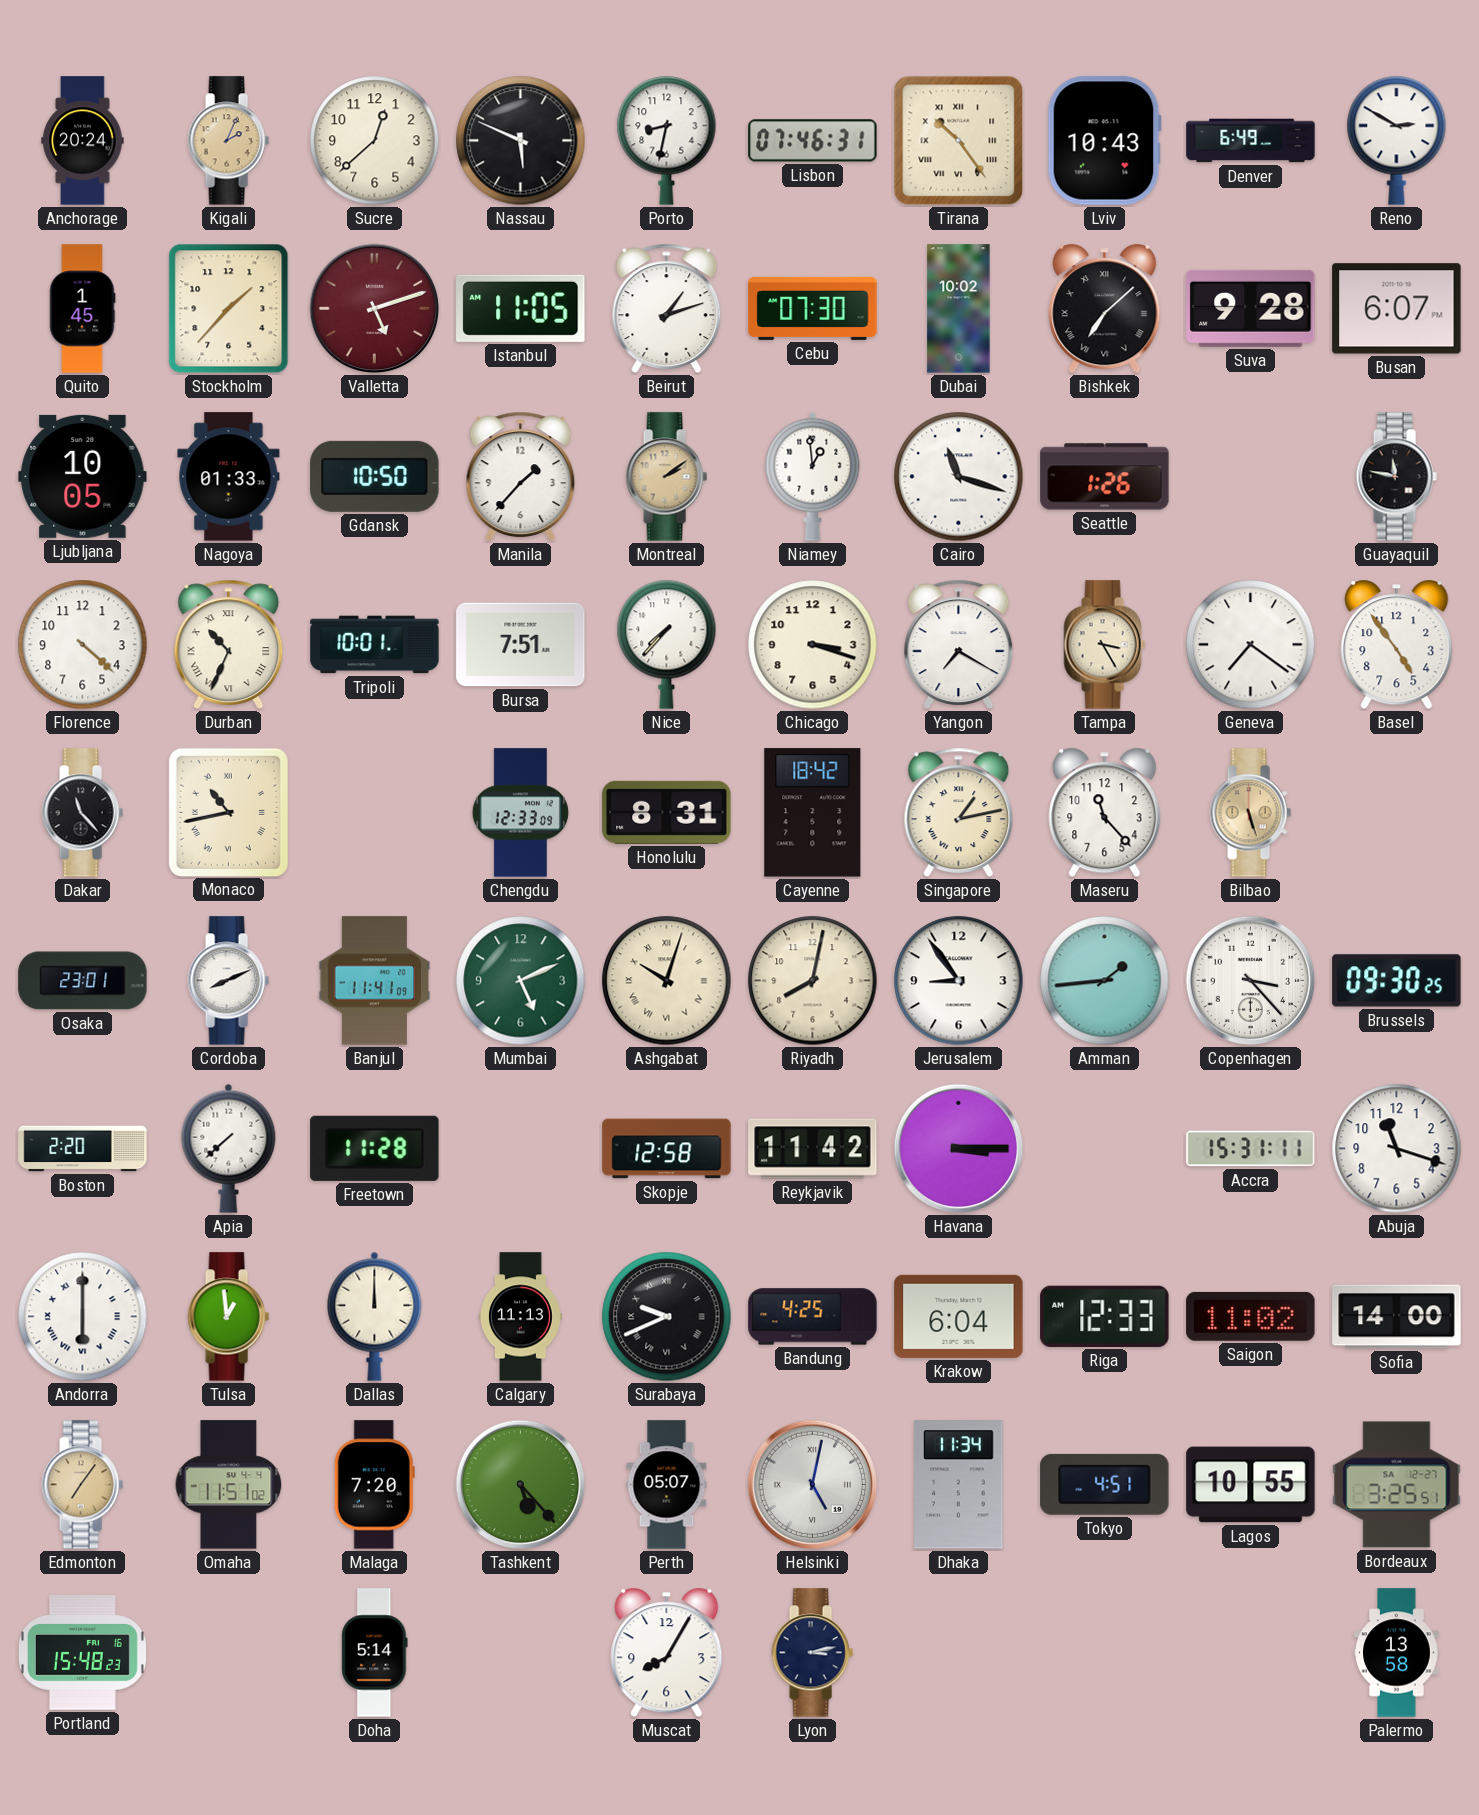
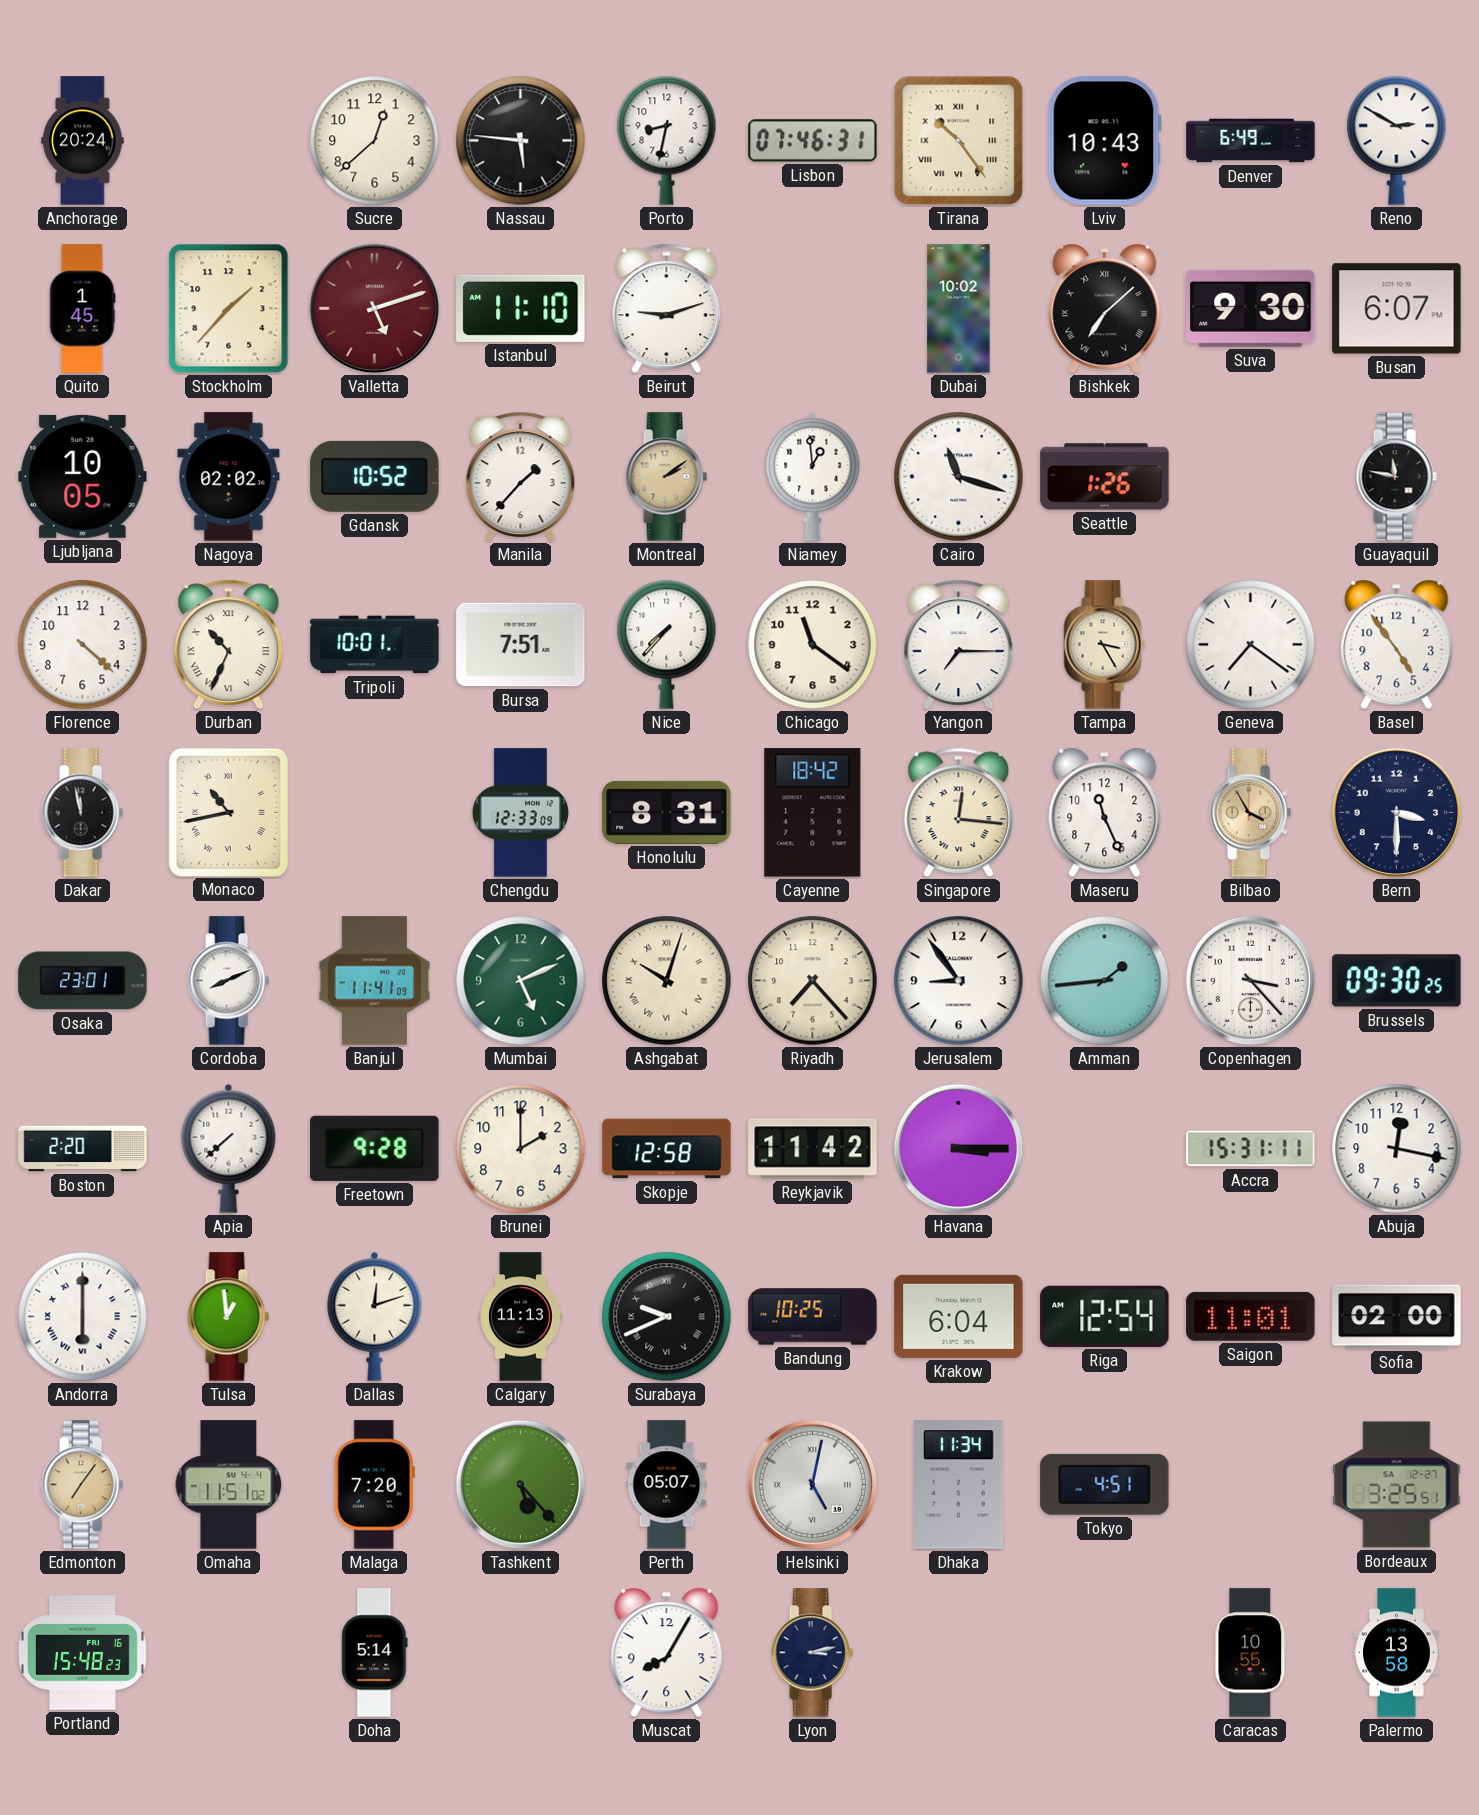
Kigali: 2:04 -> none (228, 141)
Nassau: 5:49 -> 5:46 (521, 141)
Istanbul: 11:05 -> 11:10 (521, 308)
Beirut: 1:12 -> 9:12 (667, 308)
Cebu: 07:30 -> none (813, 308)
Suva: 9:28 -> 9:30 (1251, 308)
Nagoya: 01:33 -> 02:02 (229, 477)
Gdansk: 10:50 -> 10:52 (375, 476)
Chicago: 3:18 -> 11:21 (813, 645)
Yangon: 7:20 -> 7:15 (959, 644)
Dakar: 11:23 -> 11:58 (82, 813)
Singapore: 1:13 -> 12:16 (959, 812)
Maseru: 11:23 -> 11:26 (1105, 813)
Bilbao: 5:27 -> 3:55 (1250, 813)
Bern: none -> 3:30 (1397, 813)
Riyadh: 8:02 -> 7:23 (813, 981)
Freetown: 11:28 -> 9:28 (375, 1148)
Brunei: none -> 2:00 (521, 1149)
Abuja: 11:18 -> 12:17 (1397, 1149)
Dallas: 12:00 -> 12:12 (375, 1316)
Bandung: 4:25 -> 10:25 (813, 1317)
Riga: 12:33 -> 12:54 (1105, 1316)
Saigon: 11:02 -> 11:01 (1251, 1316)
Sofia: 14:00 -> 02:00 (1397, 1317)
Lagos: 10:55 -> none (1251, 1485)
Caracas: none -> 10:55 (1251, 1653)
